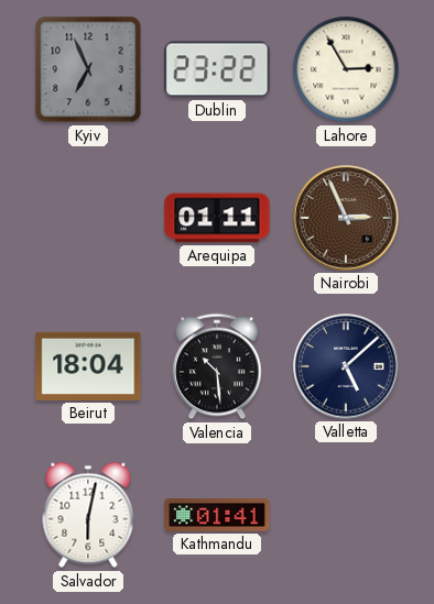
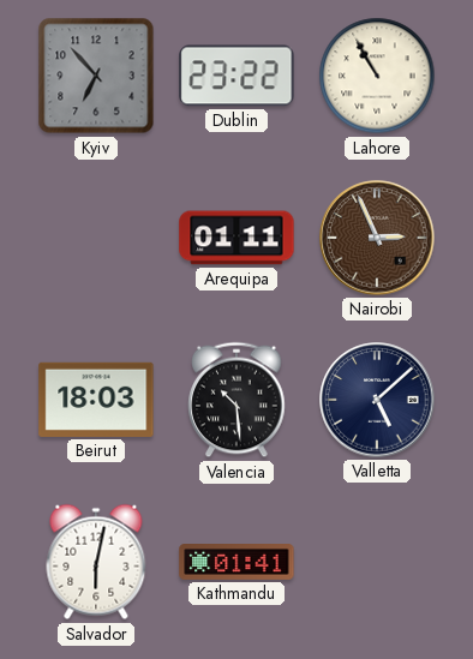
Kyiv: 6:56 -> 6:53 (96, 76)
Lahore: 2:55 -> 10:55 (377, 76)
Beirut: 18:04 -> 18:03 (96, 400)
